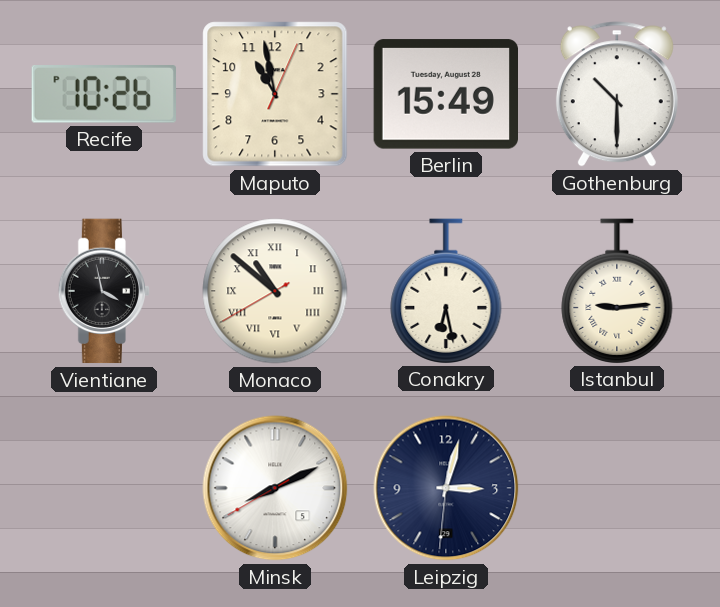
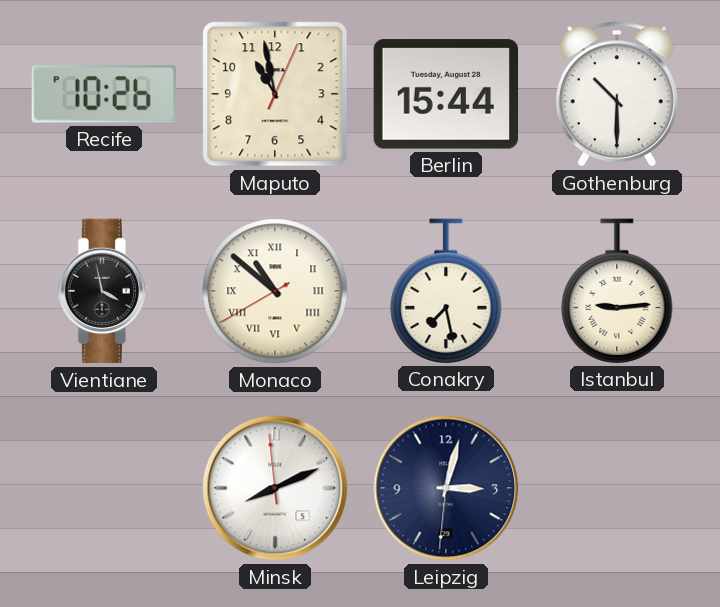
Berlin: 15:49 -> 15:44 (445, 94)
Conakry: 6:28 -> 7:28 (446, 291)
Minsk: 8:10:40 -> 8:10:59 (275, 488)
